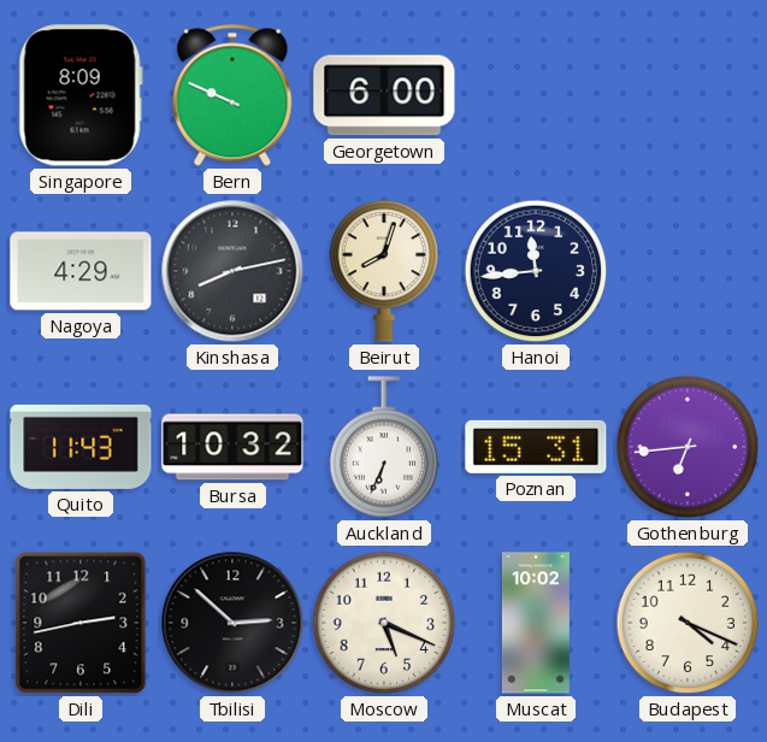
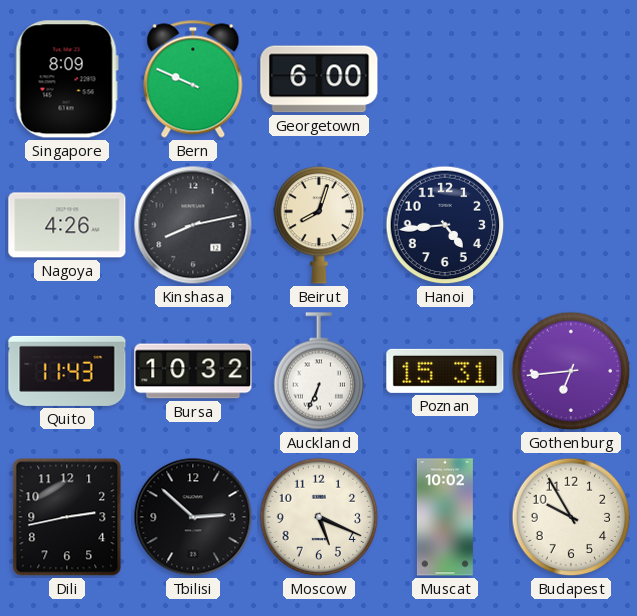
Nagoya: 4:29 -> 4:26 (67, 225)
Hanoi: 11:44 -> 4:44 (445, 225)
Budapest: 4:19 -> 9:55 (571, 517)
